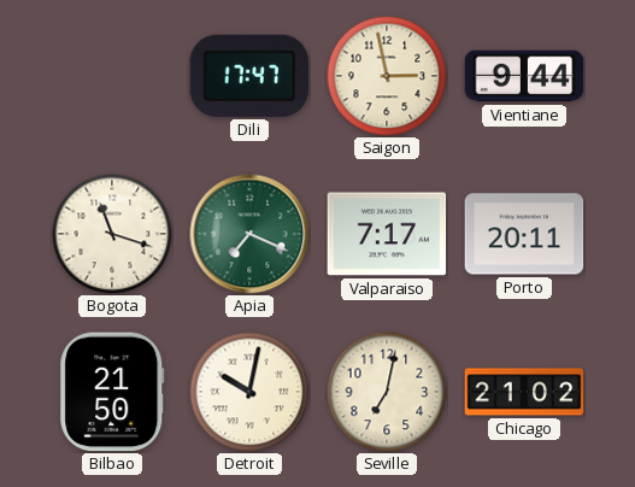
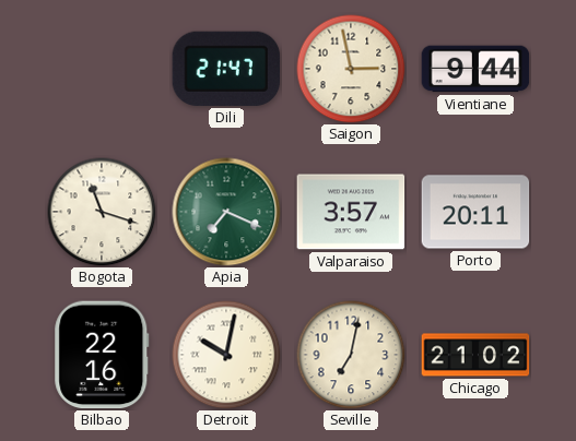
Dili: 17:47 -> 21:47 (226, 69)
Valparaiso: 7:17 -> 3:57 (351, 212)
Bilbao: 21:50 -> 22:16 (102, 355)
